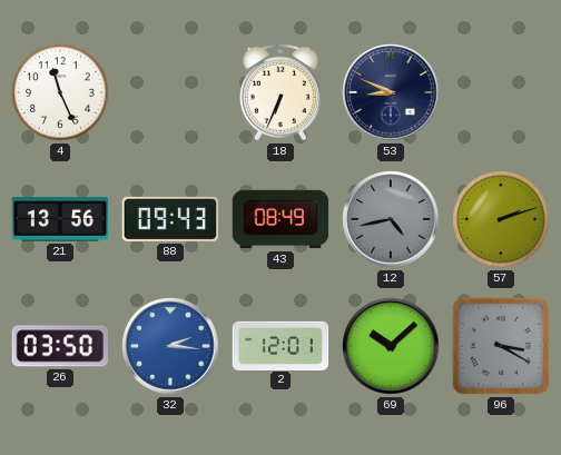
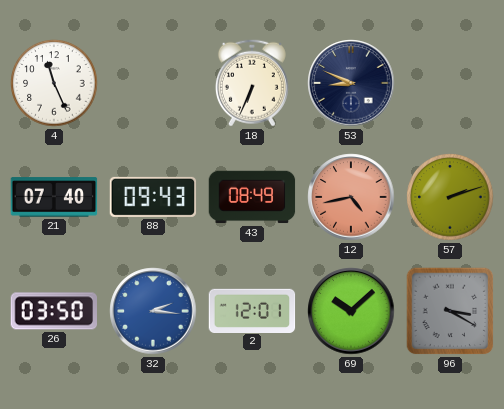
21: 13:56 -> 07:40 (54, 197)
12 dial: grey -> salmon (351, 197)
